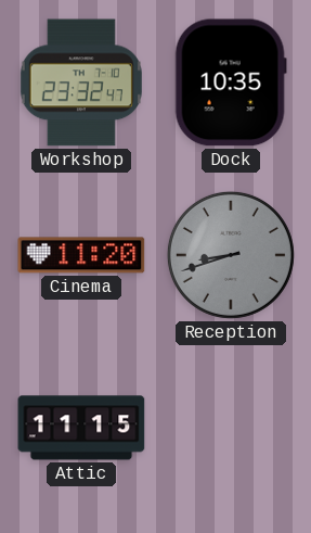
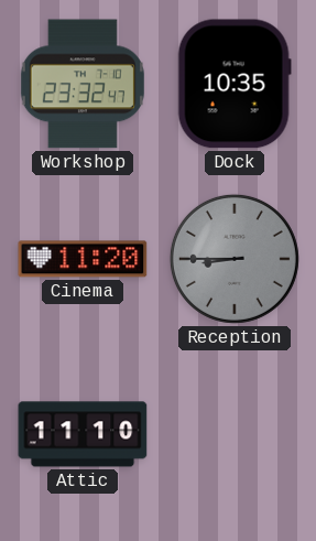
Reception: 8:42 -> 8:45 (235, 259)
Attic: 11:15 -> 11:10 (83, 434)
